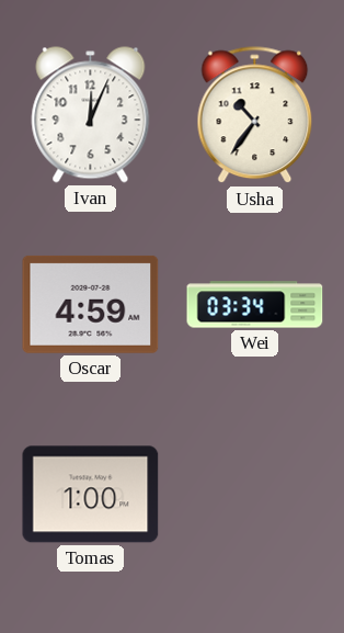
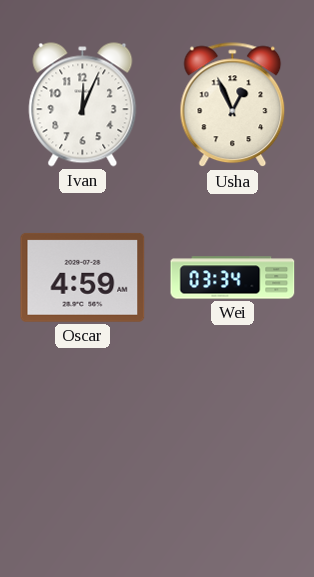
Usha: 10:36 -> 12:56 (233, 105)
Tomas: 1:00 -> none (91, 495)
